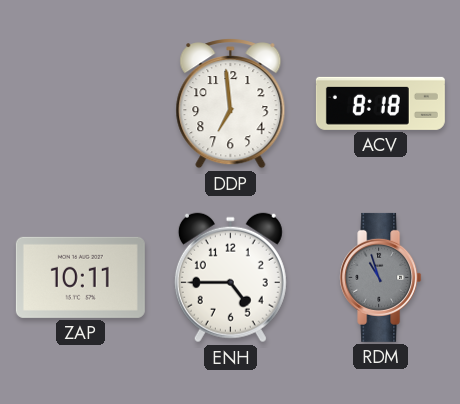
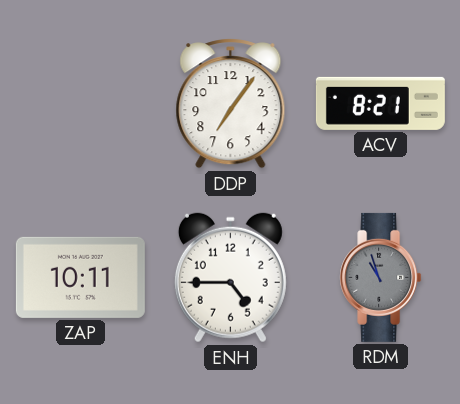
DDP: 6:59 -> 7:06 (231, 104)
ACV: 8:18 -> 8:21 (380, 103)
